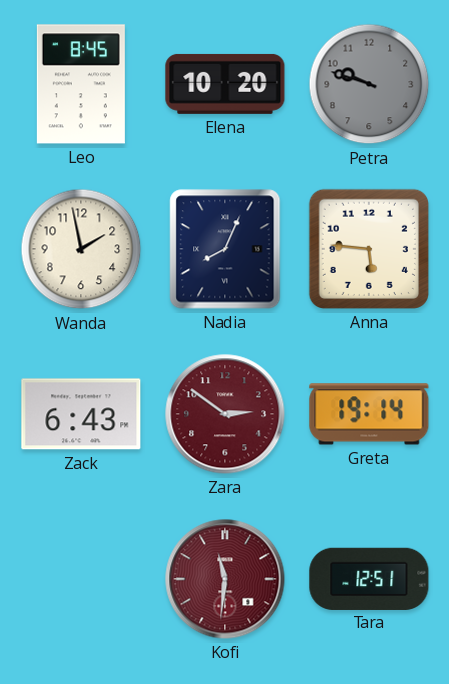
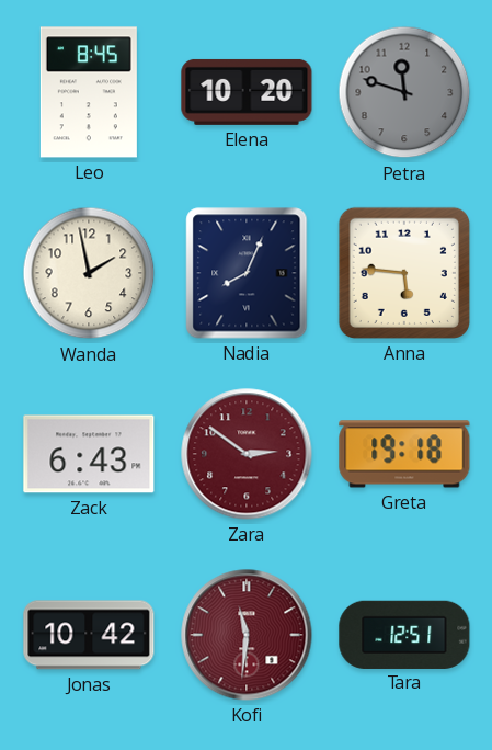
Petra: 9:48 -> 11:48 (404, 92)
Greta: 19:14 -> 19:18 (404, 454)
Jonas: none -> 10:42 (89, 635)
